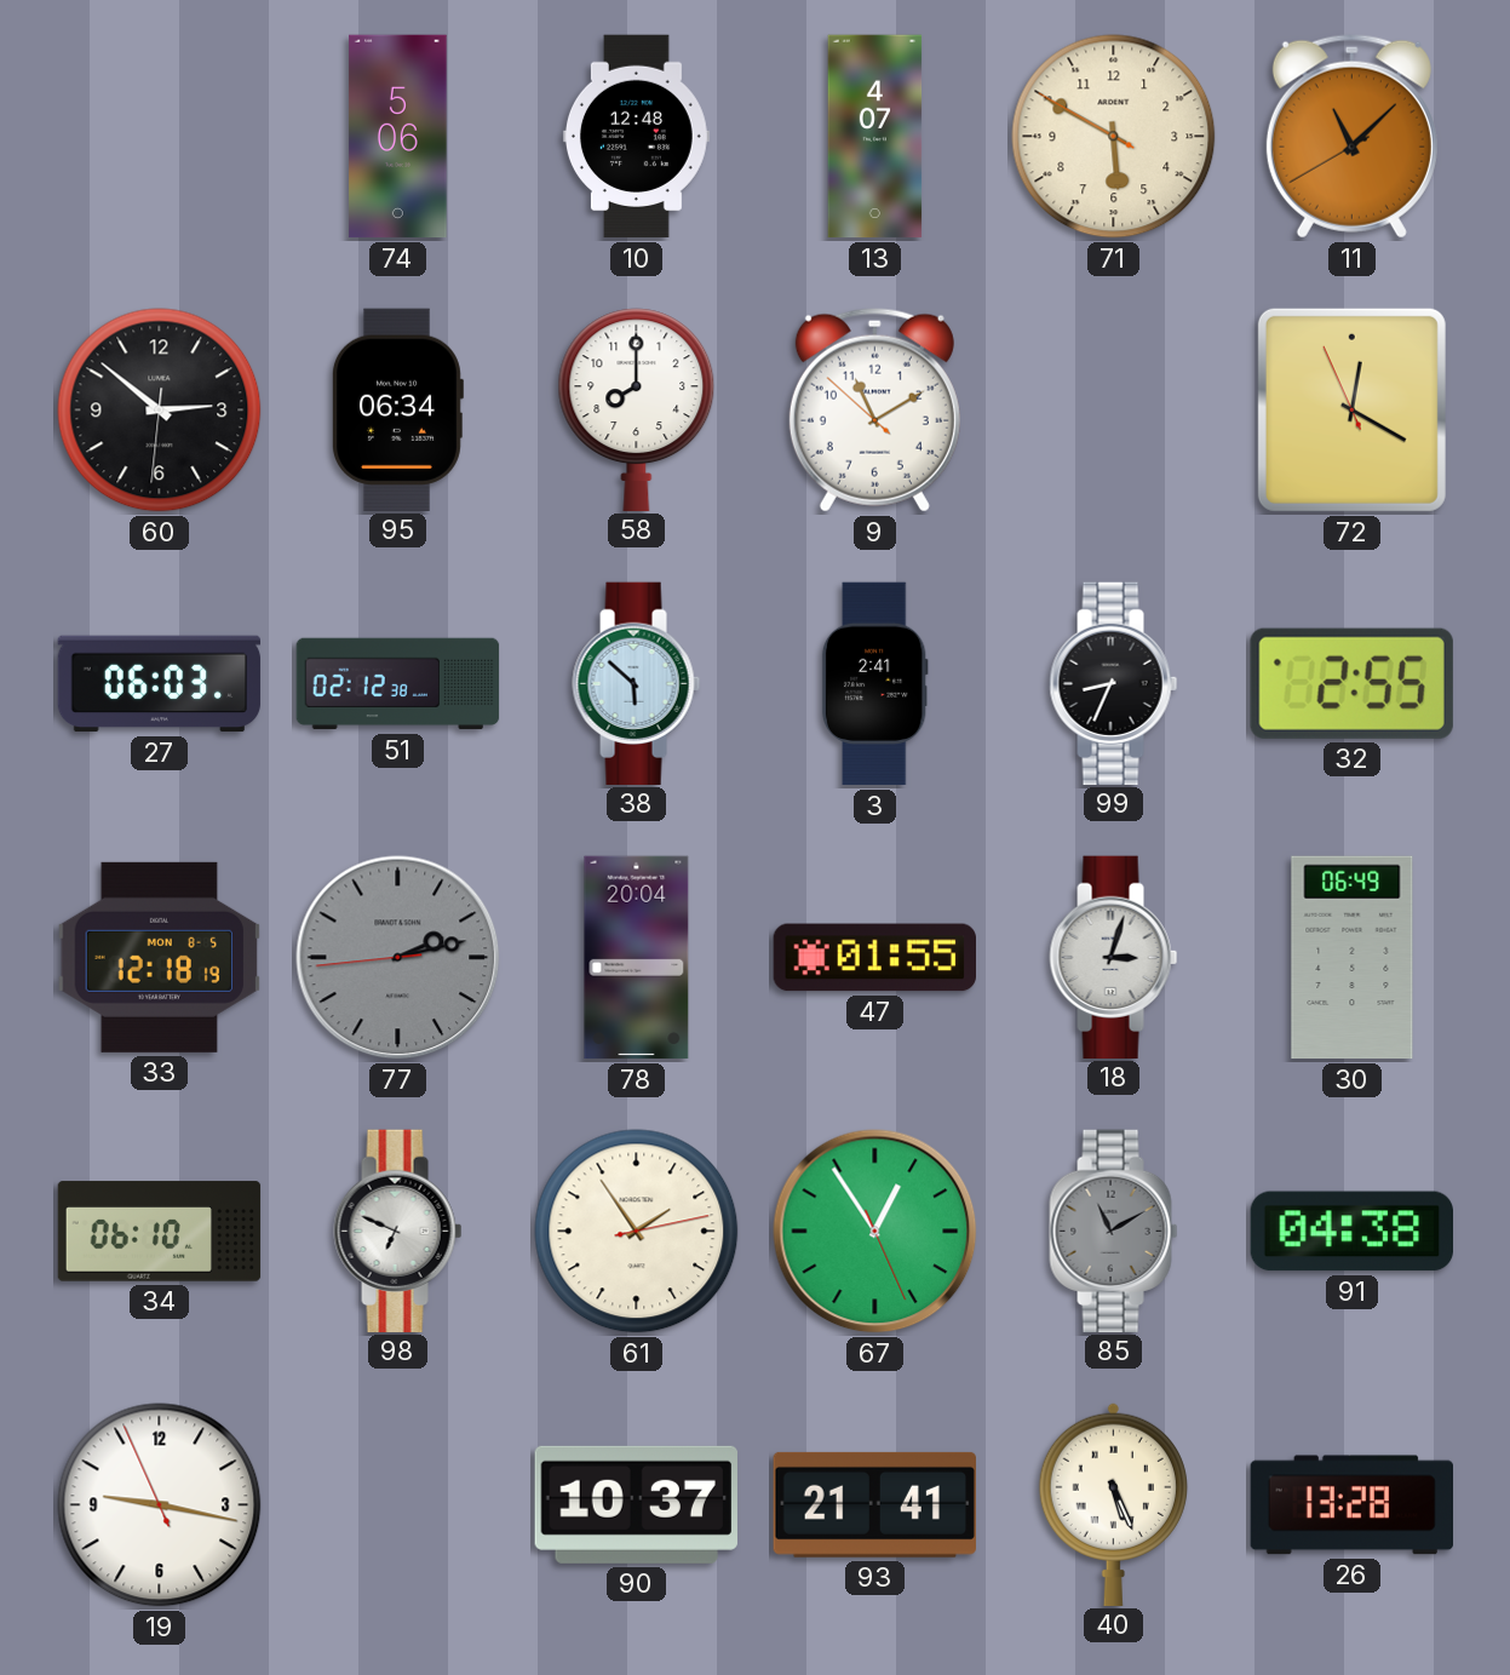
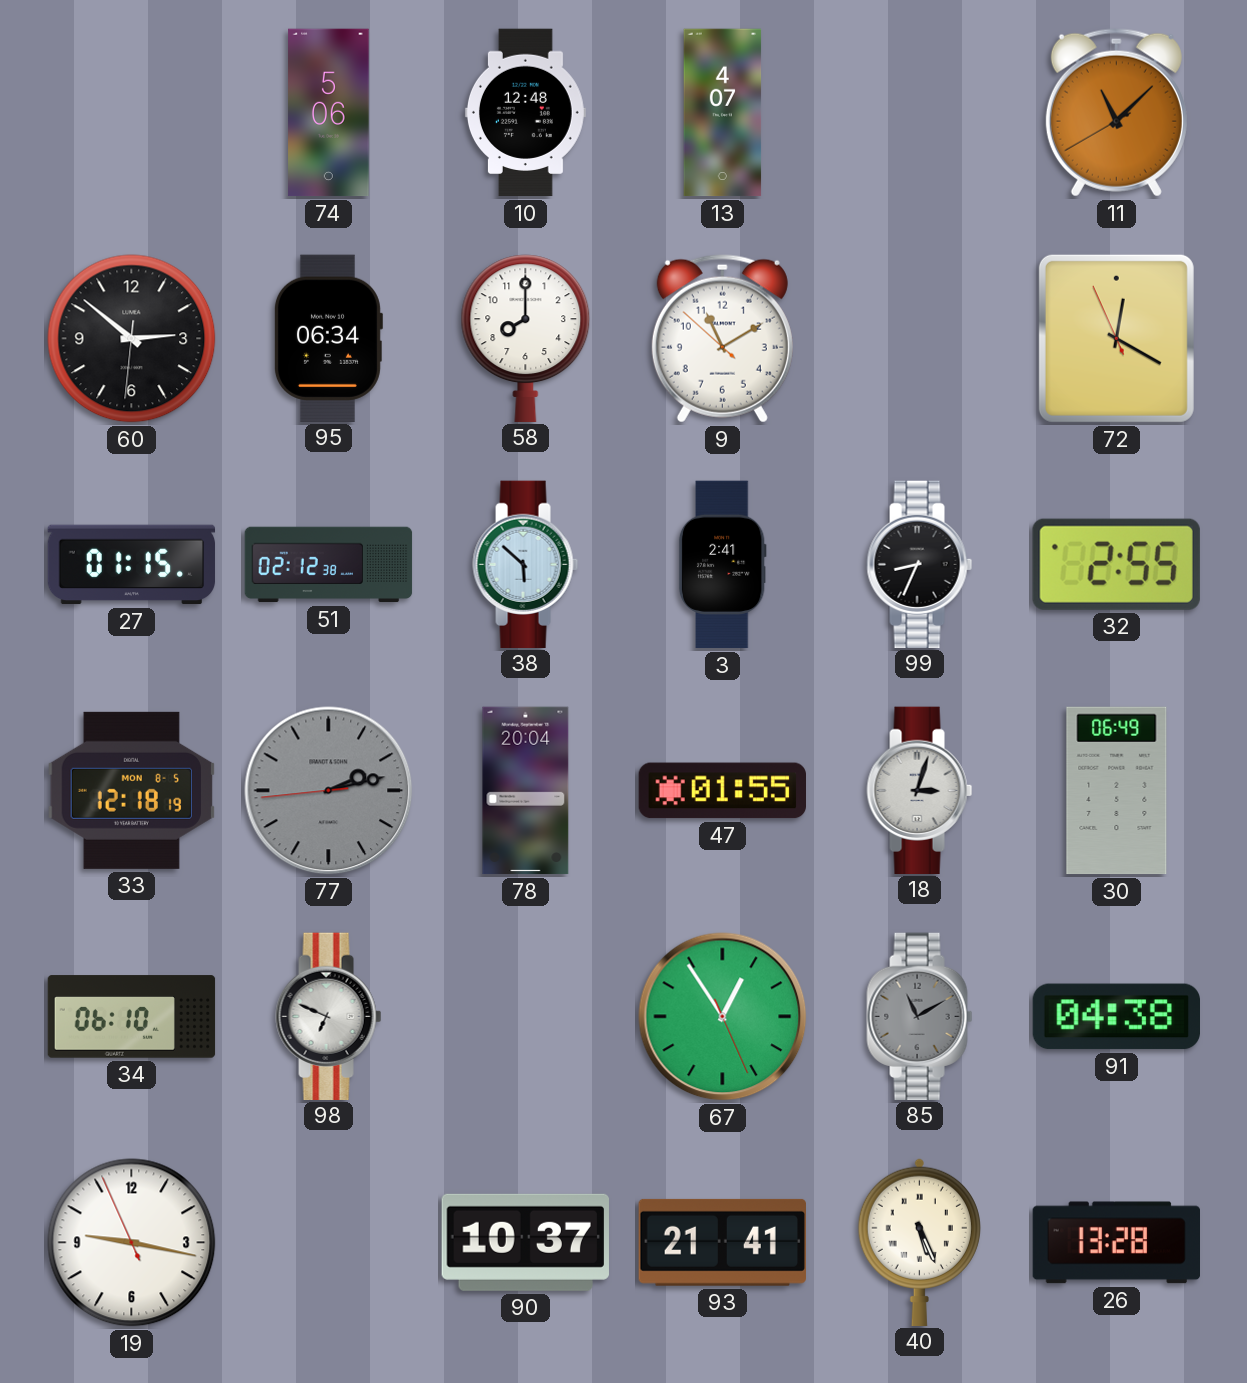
71: 5:49 -> none (1114, 137)
27: 06:03 -> 01:15 (132, 565)
61: 1:54 -> none (637, 1232)
